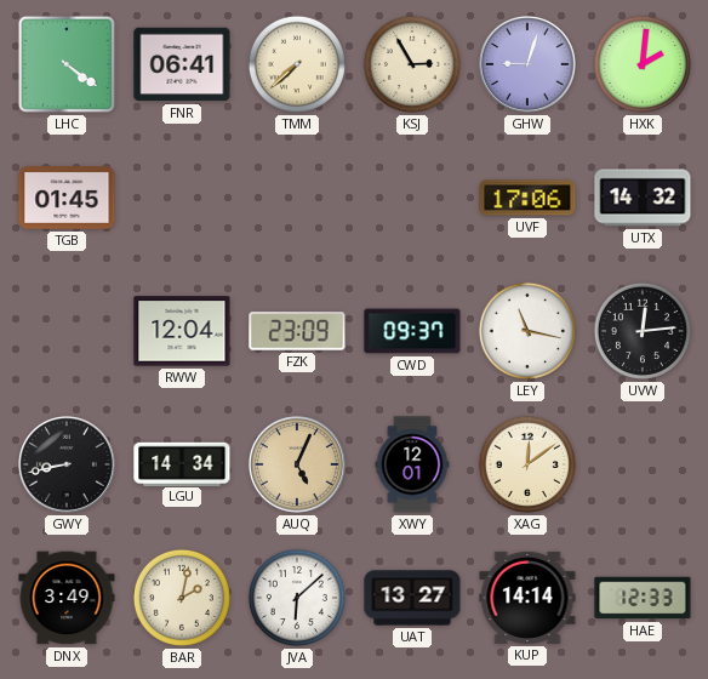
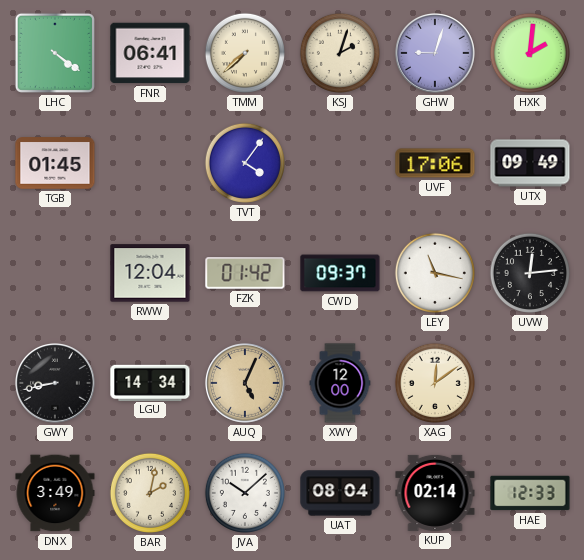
KSJ: 2:55 -> 2:03 (340, 53)
TVT: none -> 4:06 (245, 163)
UTX: 14:32 -> 09:49 (530, 163)
FZK: 23:09 -> 01:42 (245, 273)
XWY: 12:01 -> 12:00 (340, 383)
JVA: 6:08 -> 10:08 (245, 493)
UAT: 13:27 -> 08:04 (340, 493)
KUP: 14:14 -> 02:14 (435, 493)
